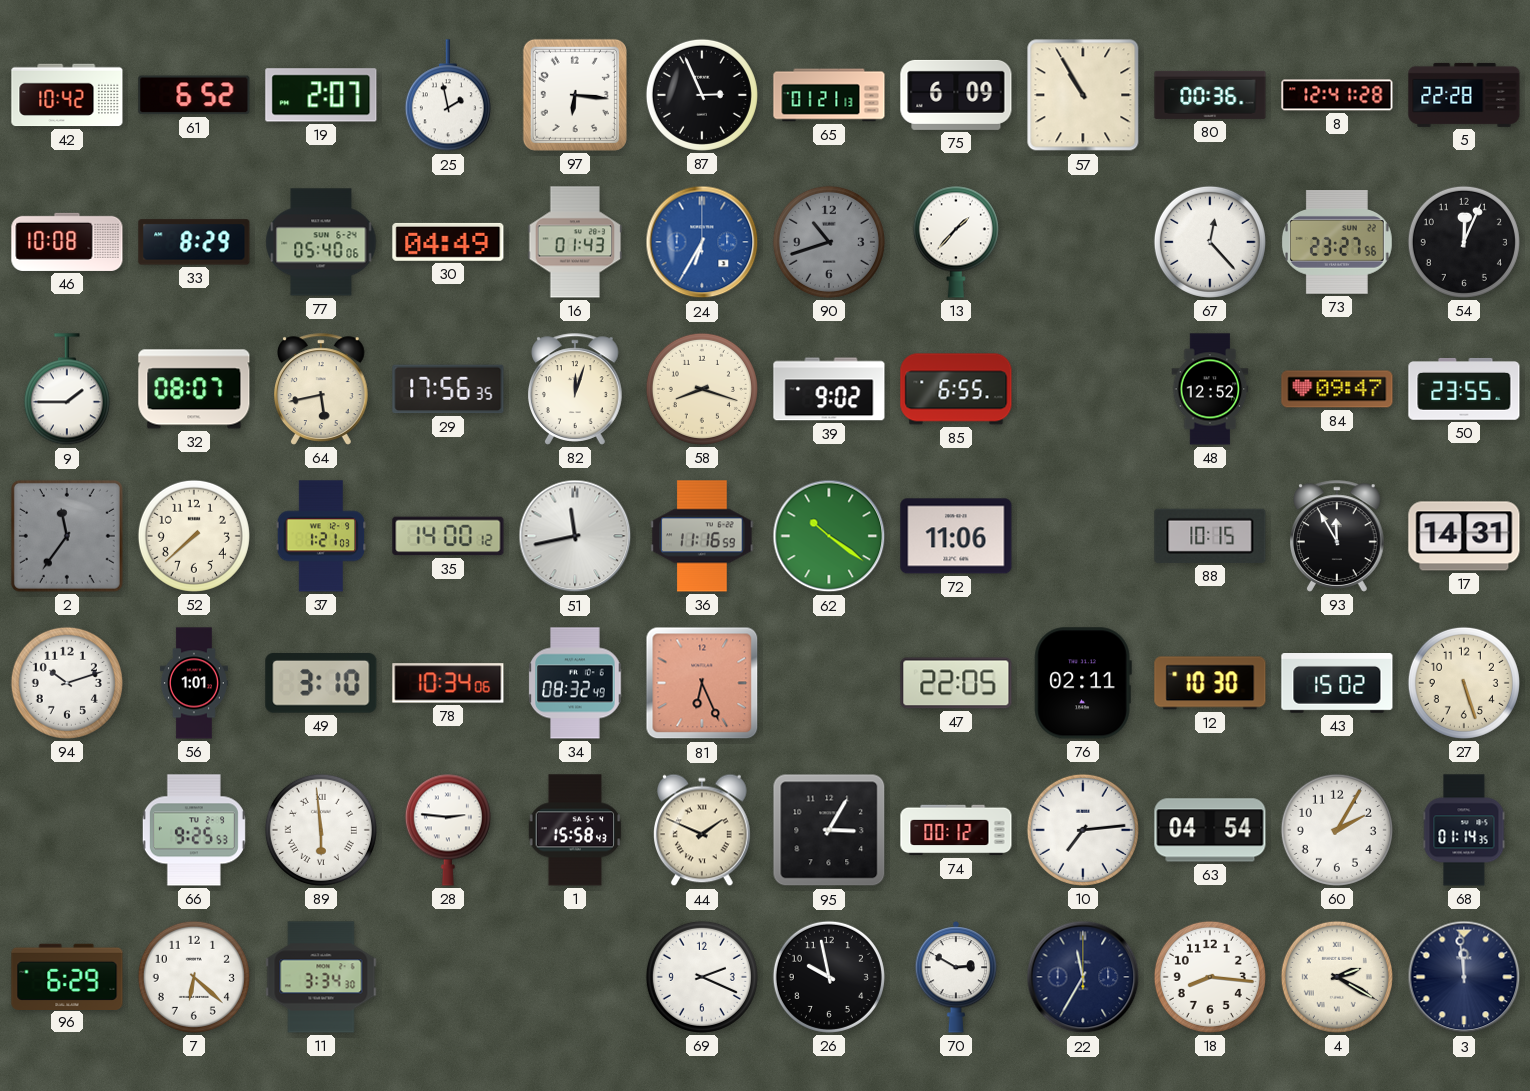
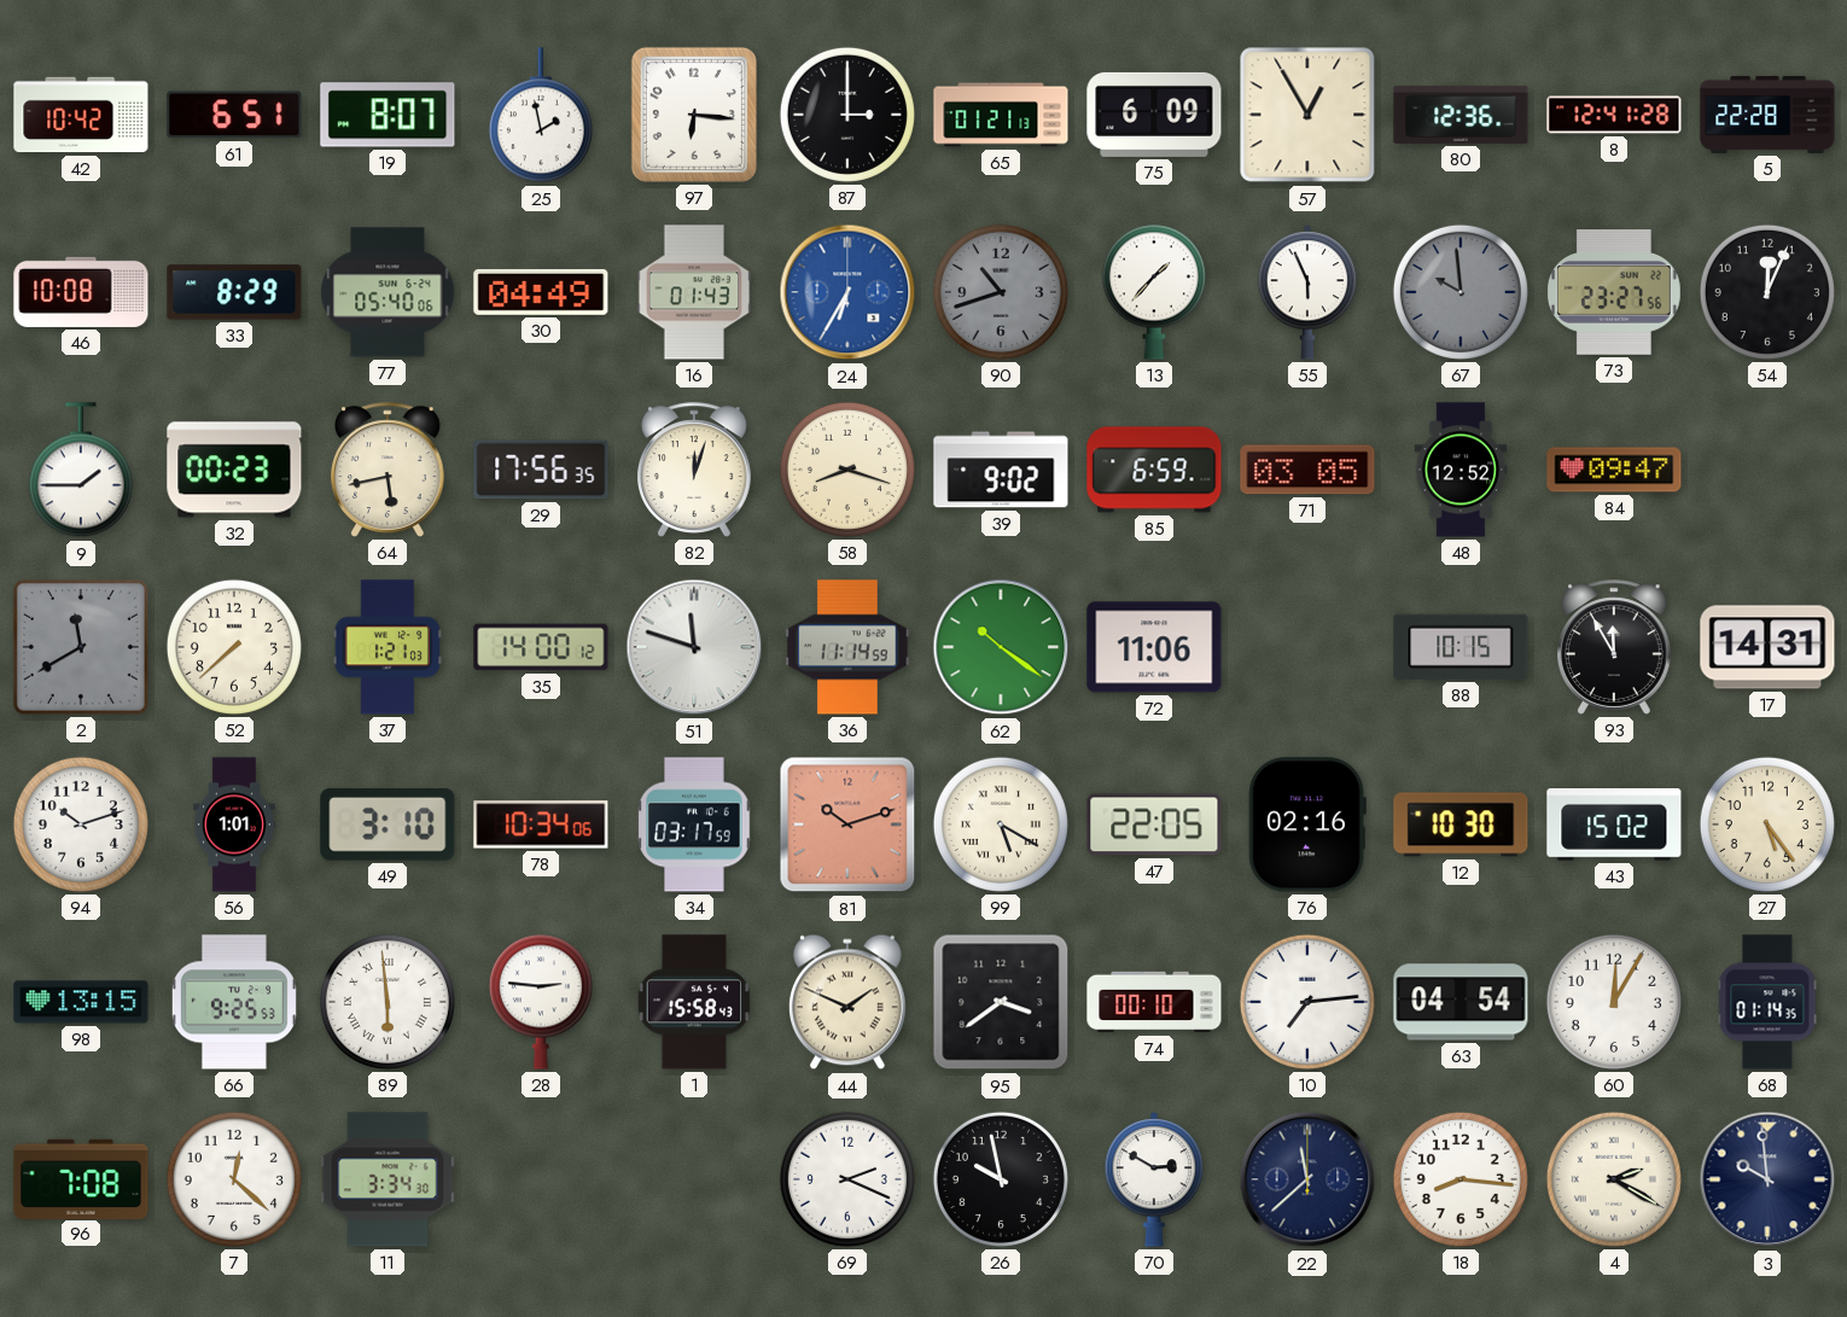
61: 6:52 -> 6:51 (234, 115)
19: 2:07 -> 8:07 (388, 115)
87: 2:56 -> 3:00 (847, 115)
57: 10:55 -> 12:55 (1307, 115)
80: 00:36 -> 12:36 (1461, 115)
55: none -> 5:56 (1307, 293)
67: 12:23 -> 9:59 (1461, 292)
67 dial: white -> grey (1461, 292)
32: 08:07 -> 00:23 (234, 470)
85: 6:55 -> 6:59 (1154, 470)
71: none -> 03:05 (1307, 470)
50: 23:55 -> none (1464, 389)
2: 11:36 -> 11:40 (81, 647)
51: 11:43 -> 11:48 (694, 647)
36: 11:16 -> 11:14 (847, 647)
34: 08:32 -> 03:17 (694, 824)
81: 6:26 -> 10:12 (847, 824)
99: none -> 5:20 (1001, 824)
76: 02:11 -> 02:16 (1307, 824)
27: 5:27 -> 5:24 (1767, 824)
98: none -> 13:15 (81, 1002)
95: 3:05 -> 3:39 (1001, 1002)
74: 00:12 -> 00:10 (1154, 1002)
60: 2:05 -> 12:05 (1614, 1002)
96: 6:29 -> 7:08 (81, 1178)
7: 6:22 -> 12:22 (234, 1179)
22: 11:35 -> 11:38 (1307, 1179)
3: 11:59 -> 9:59 (1767, 1179)
